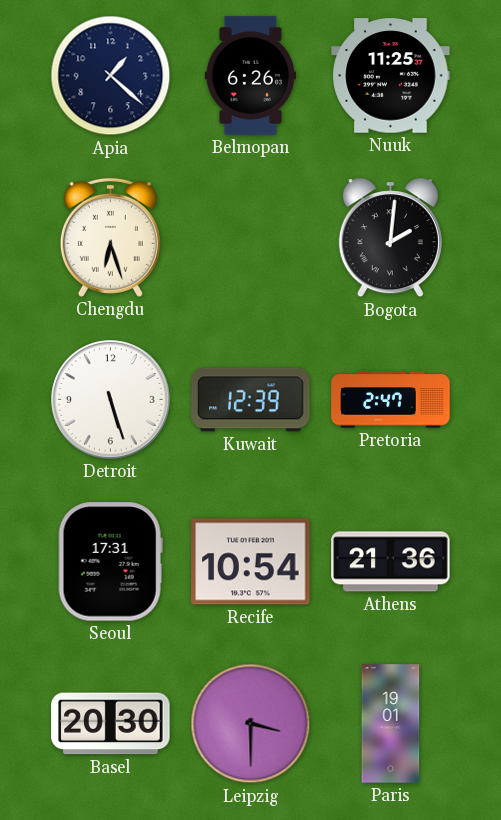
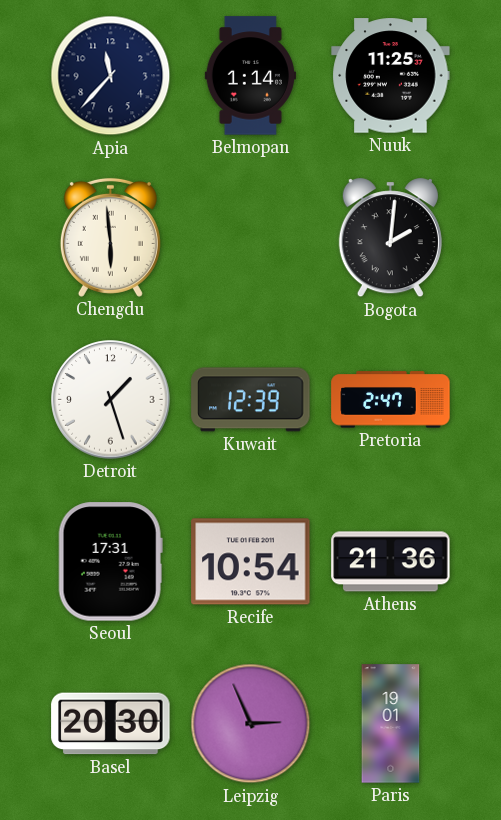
Apia: 1:22 -> 11:37 (111, 76)
Belmopan: 6:26 -> 1:14 (250, 76)
Chengdu: 6:27 -> 5:59 (110, 237)
Detroit: 5:27 -> 1:27 (111, 400)
Leipzig: 3:30 -> 2:56 (251, 724)
